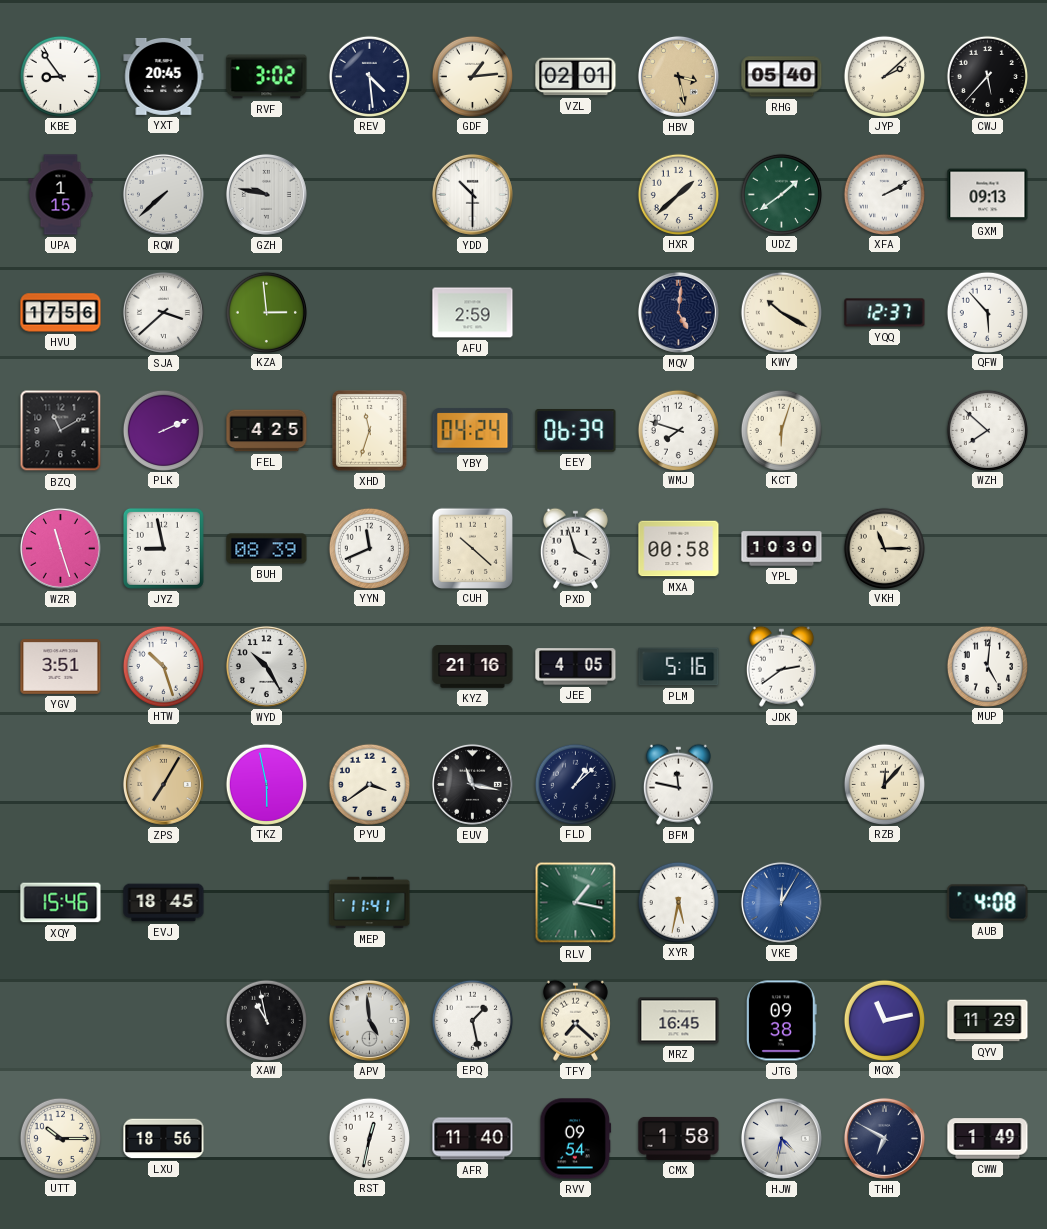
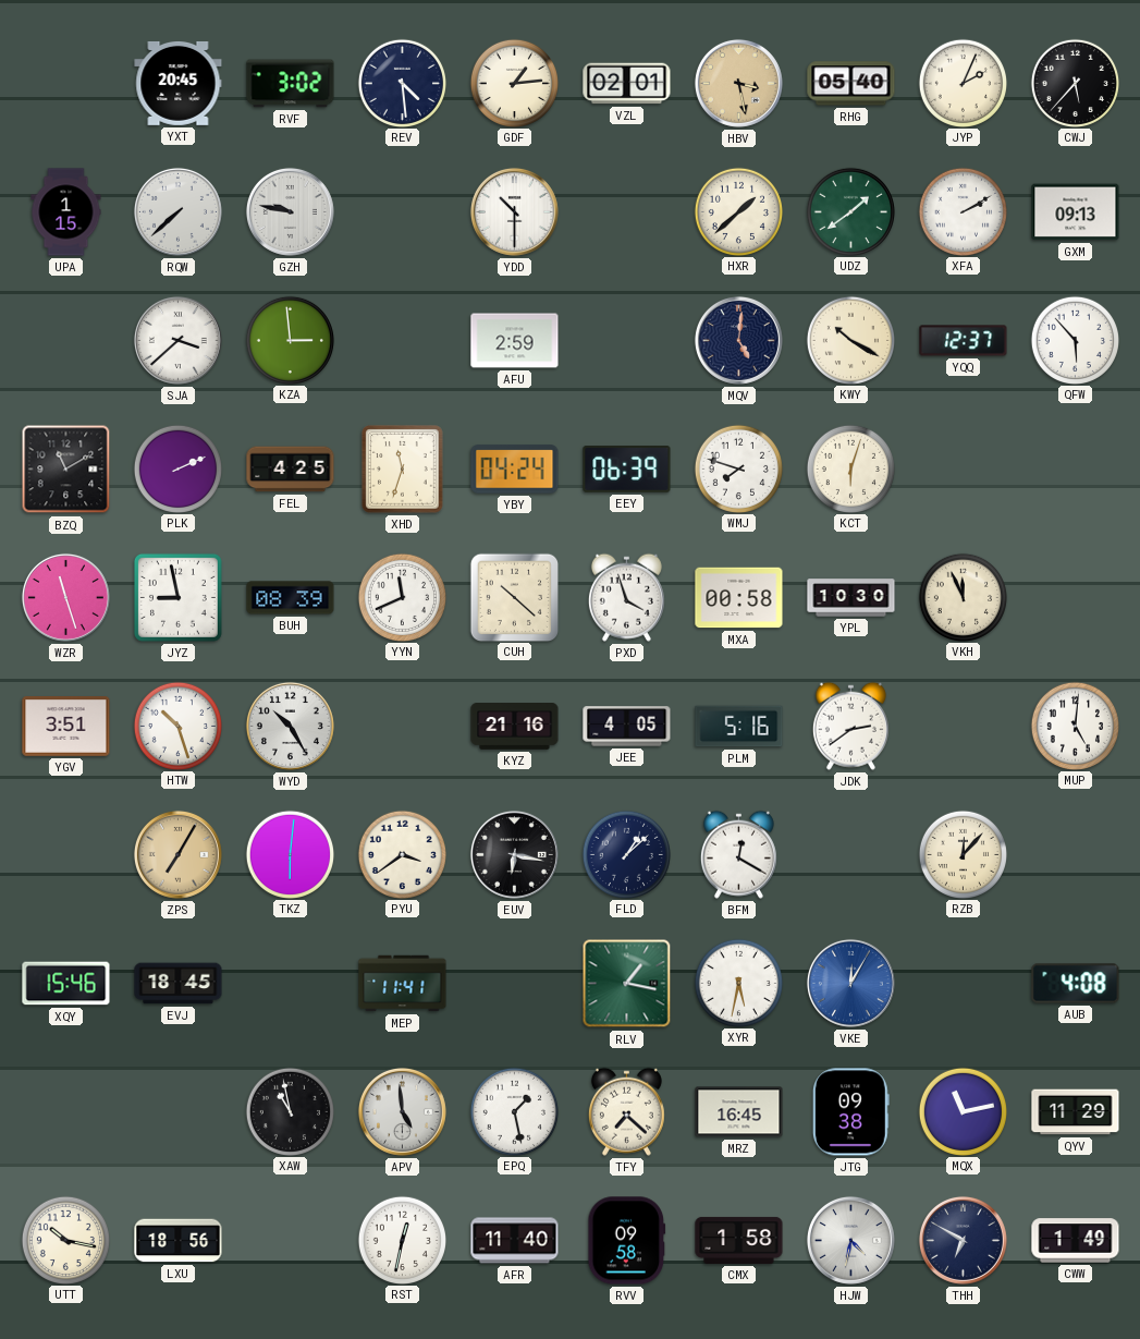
KBE: 8:54 -> none (60, 76)
JYP: 2:08 -> 2:04 (963, 83)
HVU: 17:56 -> none (61, 313)
WZH: 7:52 -> none (987, 430)
VKH: 11:15 -> 11:56 (963, 597)
TKZ: 5:58 -> 6:01 (290, 854)
EUV: 11:17 -> 6:17 (514, 854)
BFM: 11:47 -> 12:20 (738, 854)
UTT: 10:15 -> 10:17 (65, 1240)
RVV: 09:54 -> 09:58 (627, 1241)
